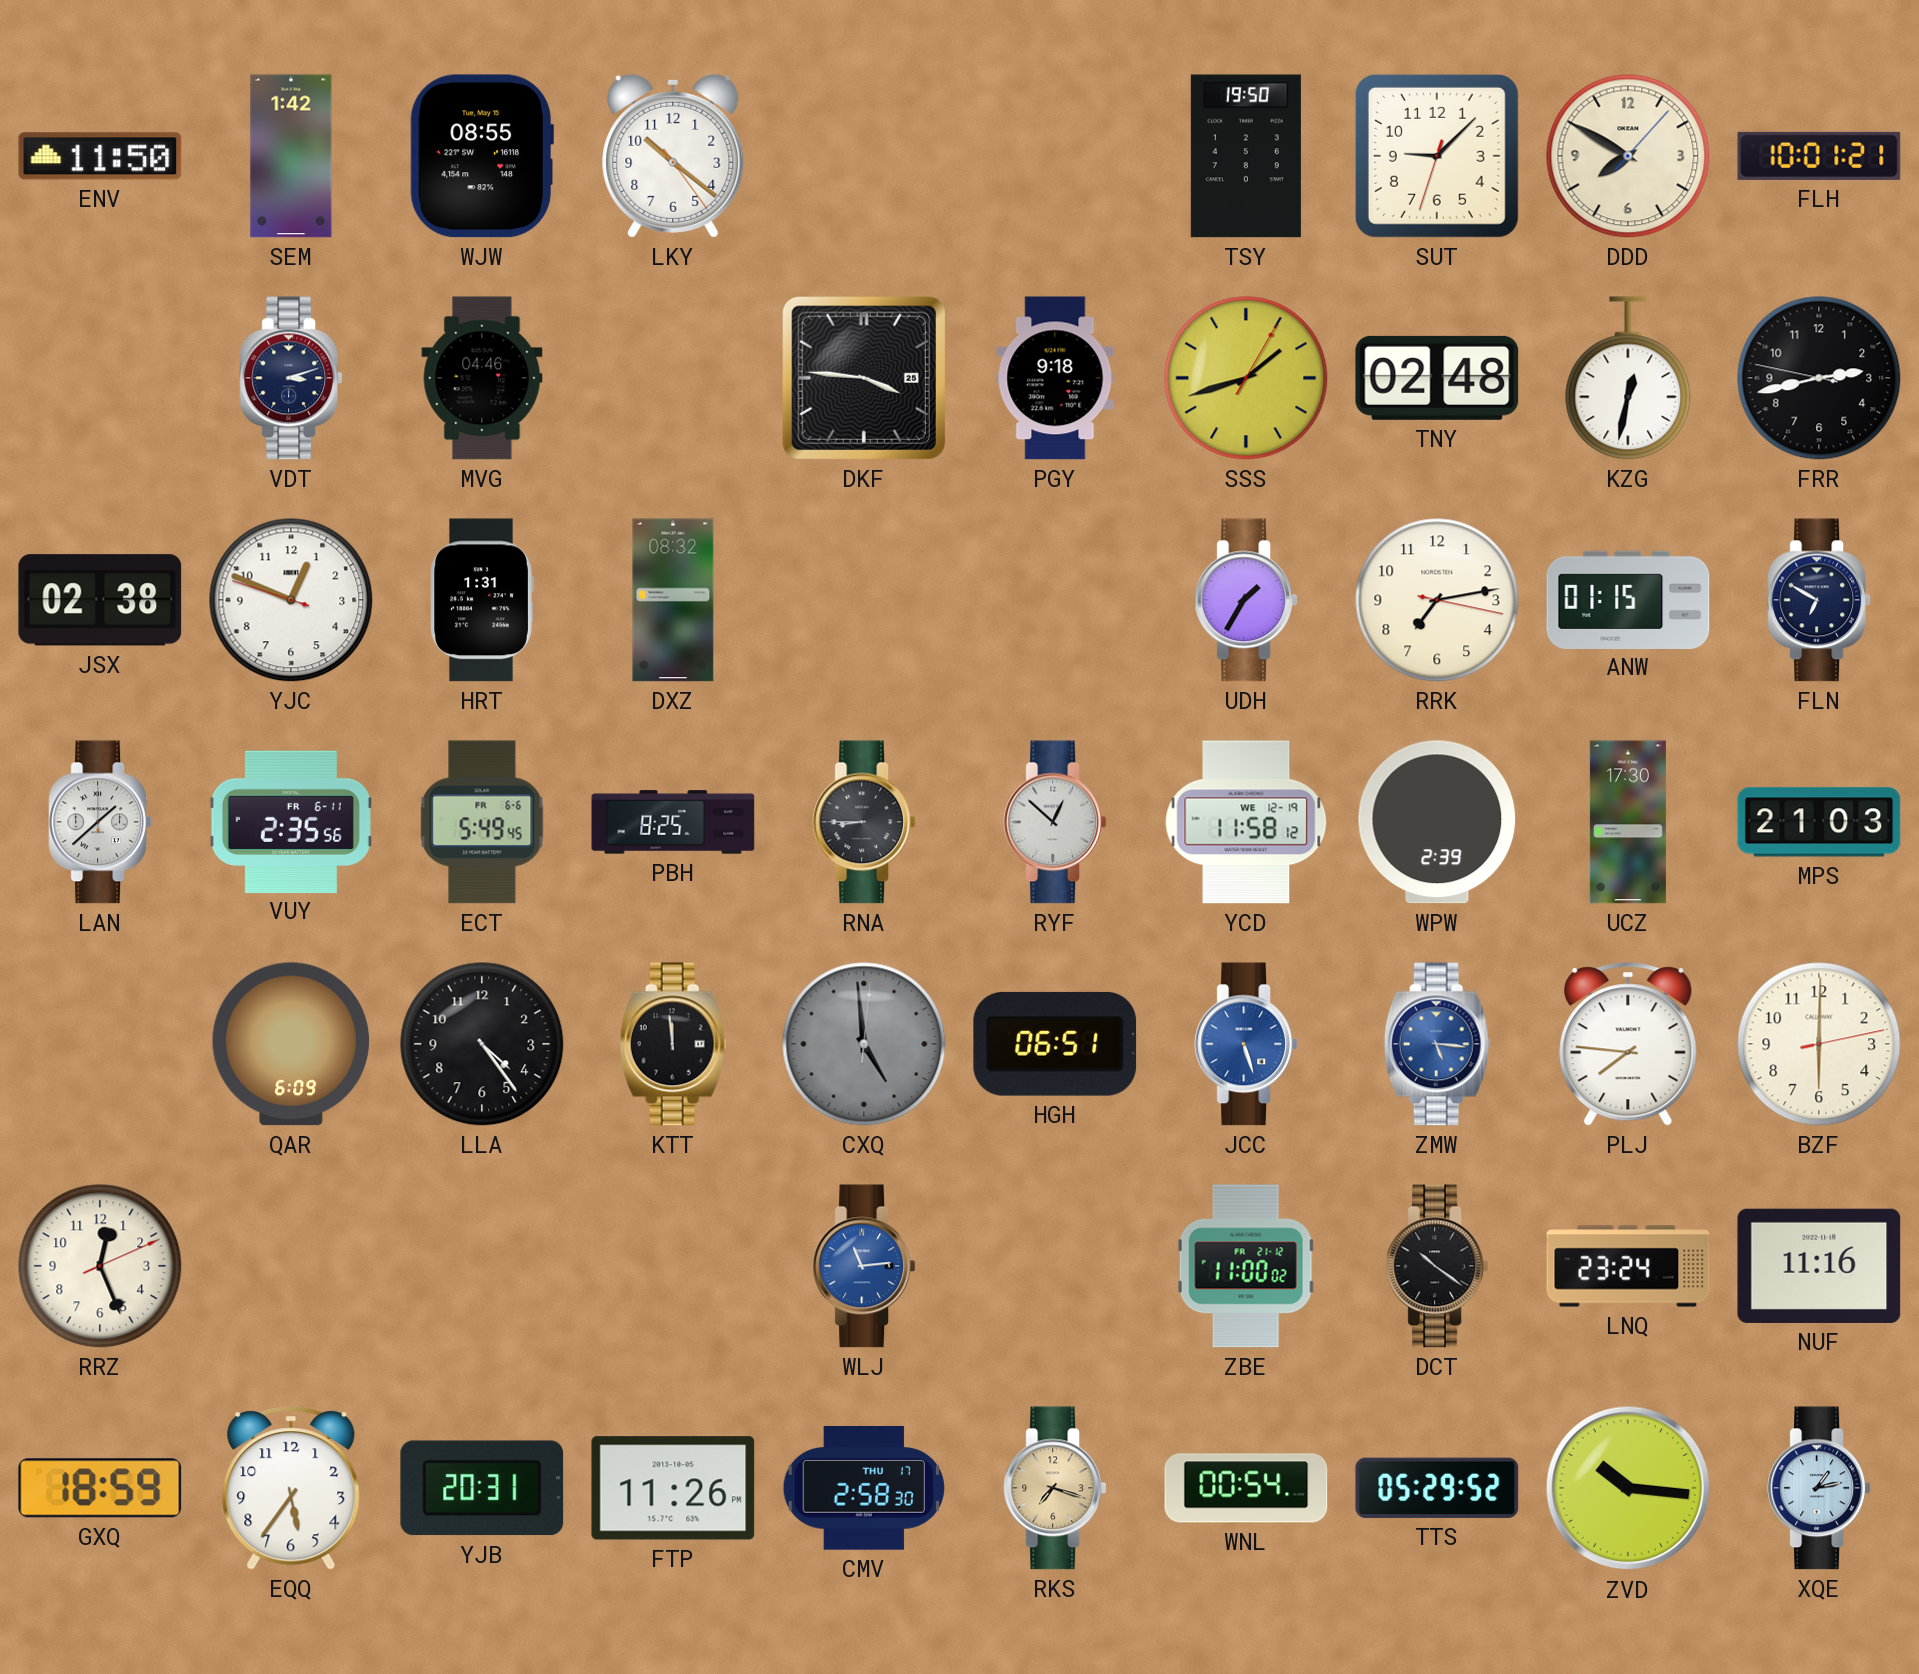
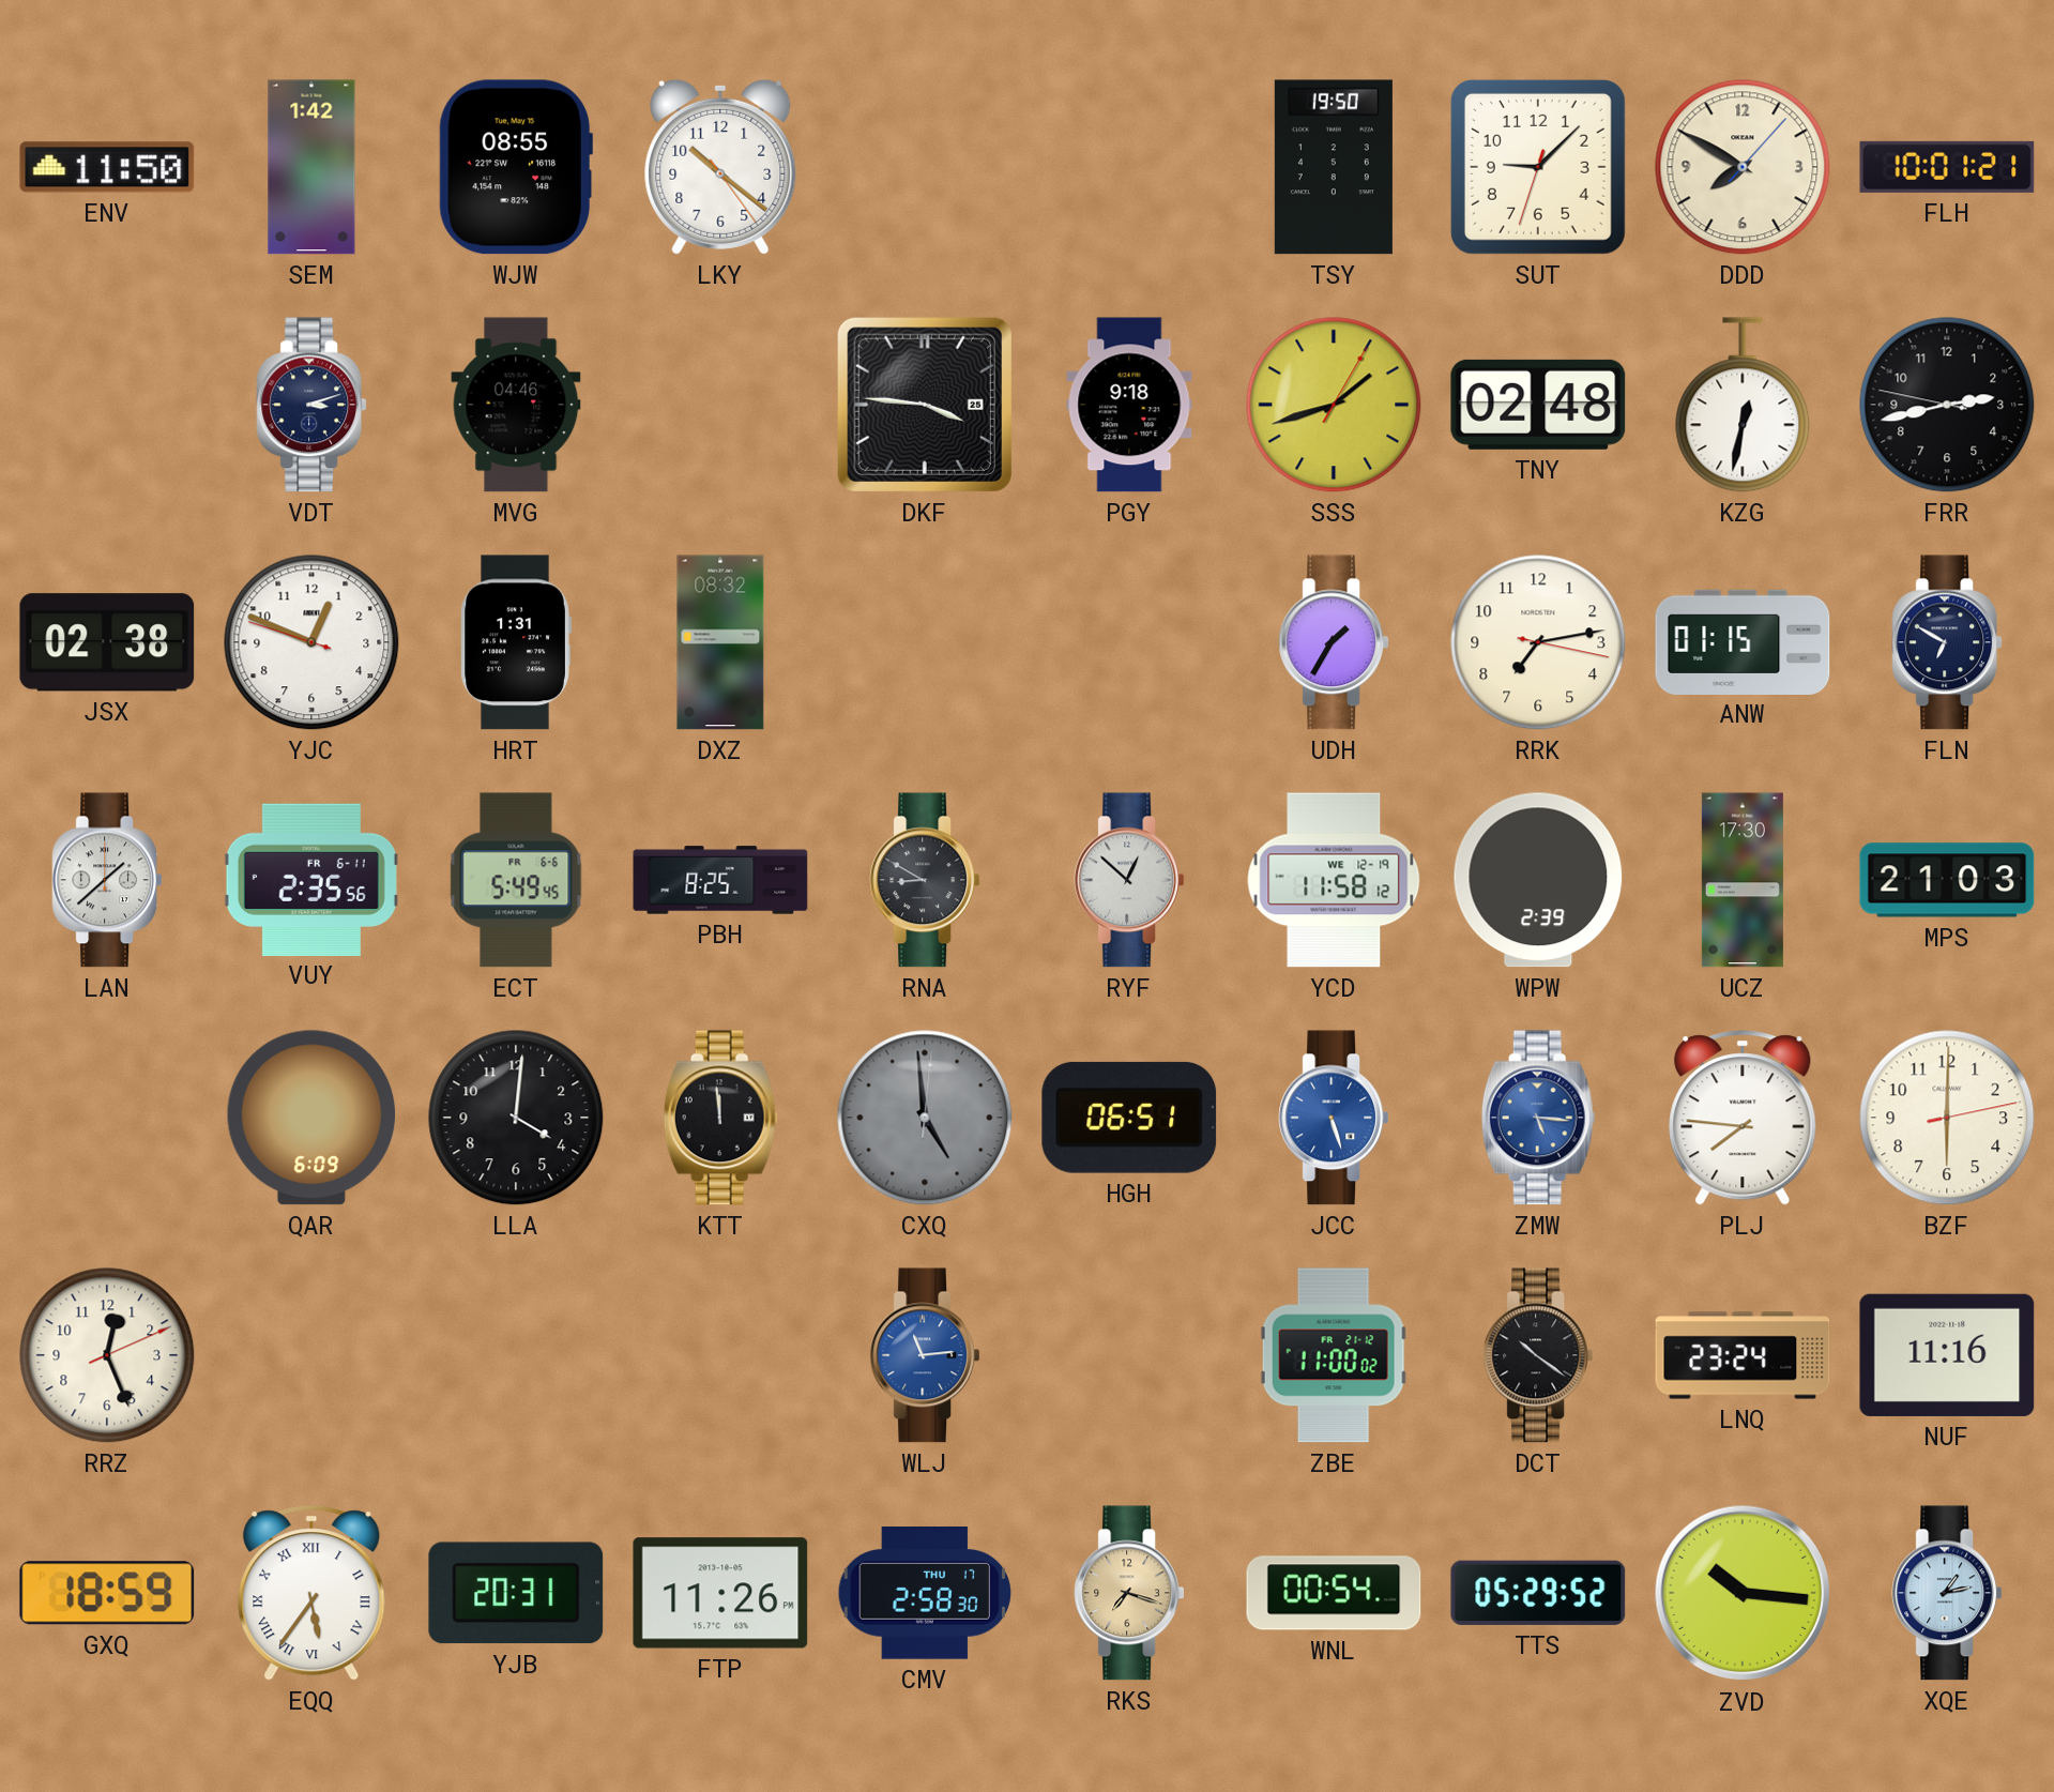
RNA: 8:45 -> 8:50 (925, 880)
LLA: 4:24 -> 4:01 (516, 1118)
EQQ numerals: Arabic -> Roman (311, 1593)
